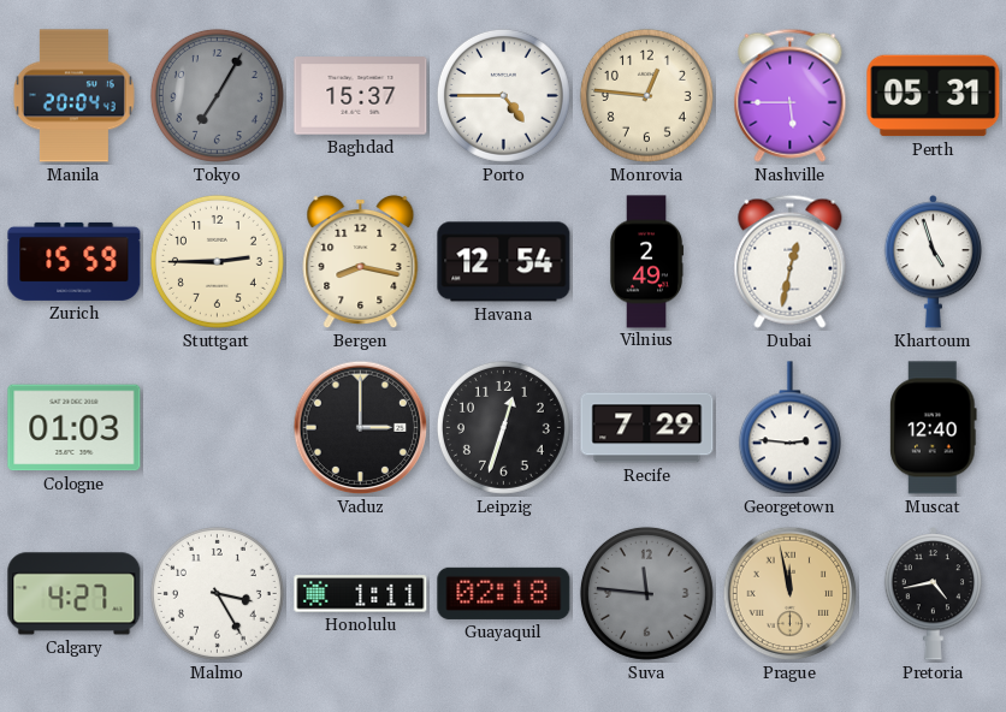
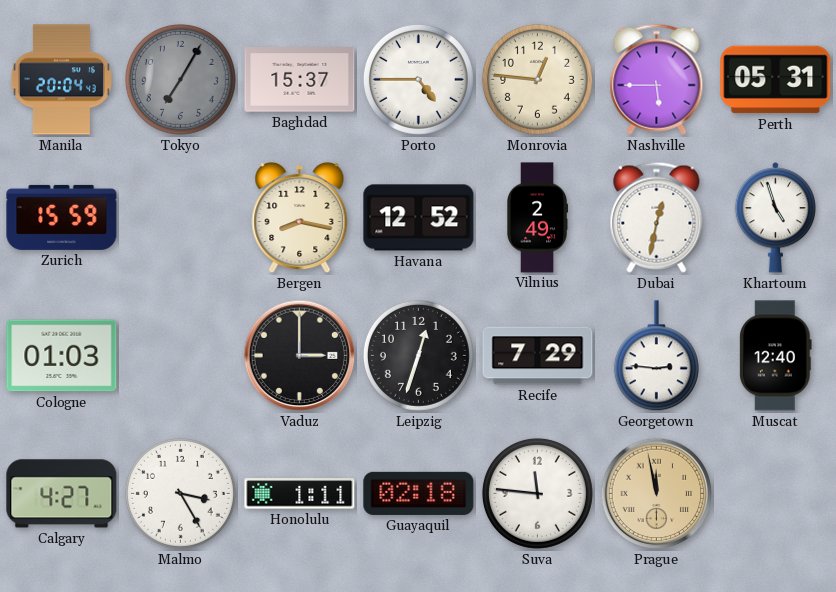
Stuttgart: 2:45 -> none (217, 261)
Havana: 12:54 -> 12:52 (419, 218)
Suva dial: grey -> white (537, 493)
Pretoria: 4:43 -> none (934, 594)
